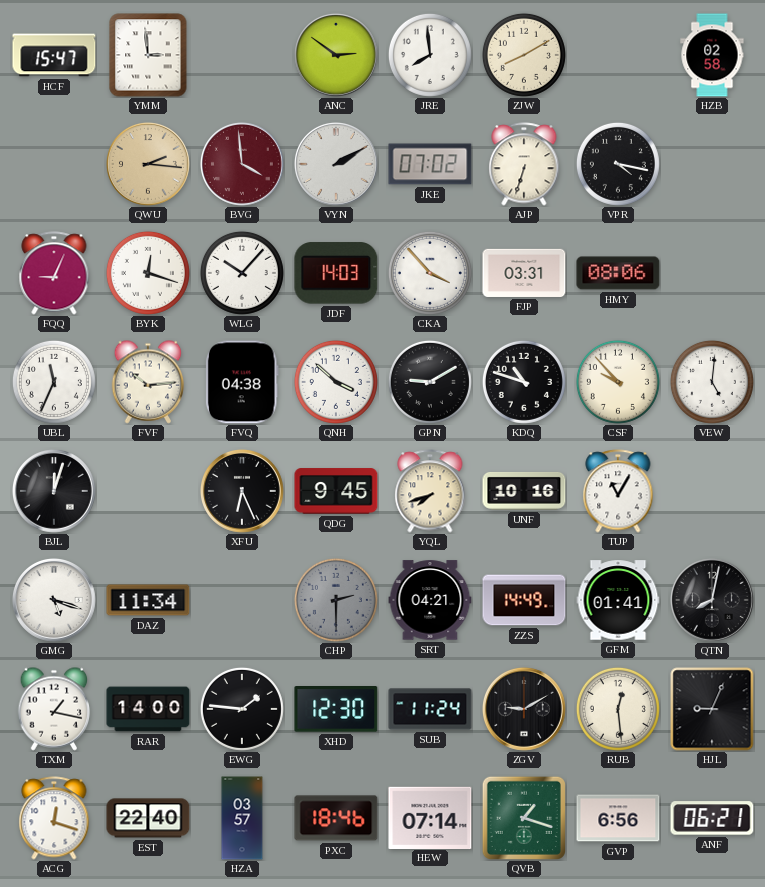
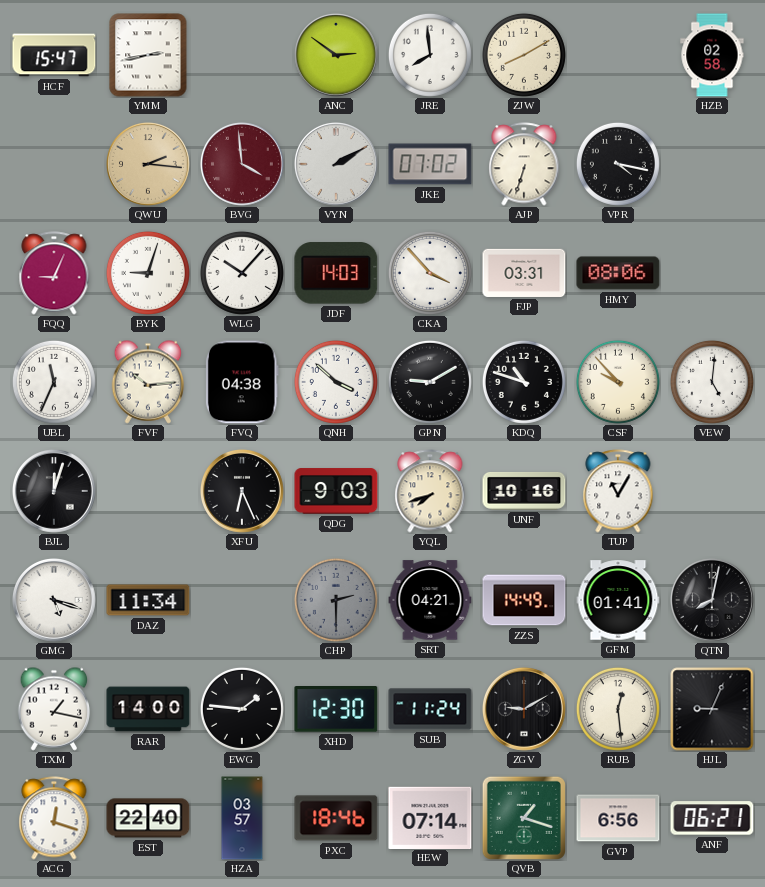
YMM: 2:59 -> 2:43 (148, 55)
BYK: 12:18 -> 9:03 (148, 273)
QDG: 9:45 -> 9:03 (336, 491)
